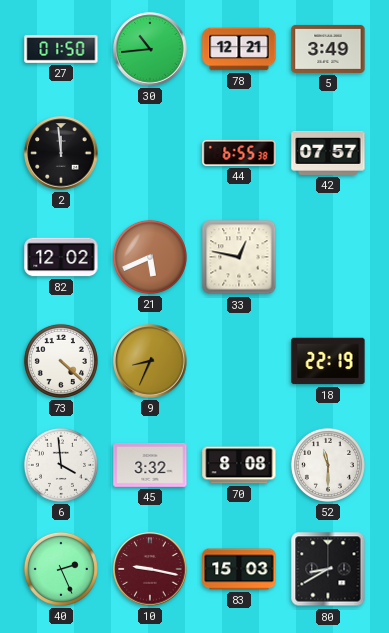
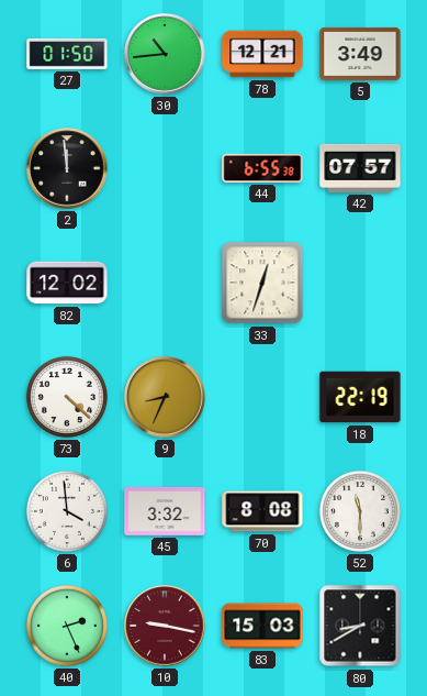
21: 5:41 -> none (150, 257)
33: 12:47 -> 12:33 (262, 283)
